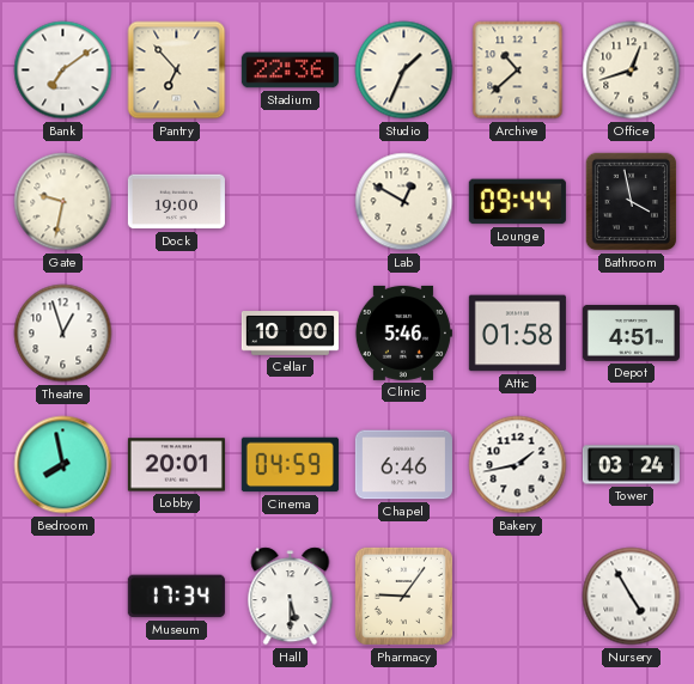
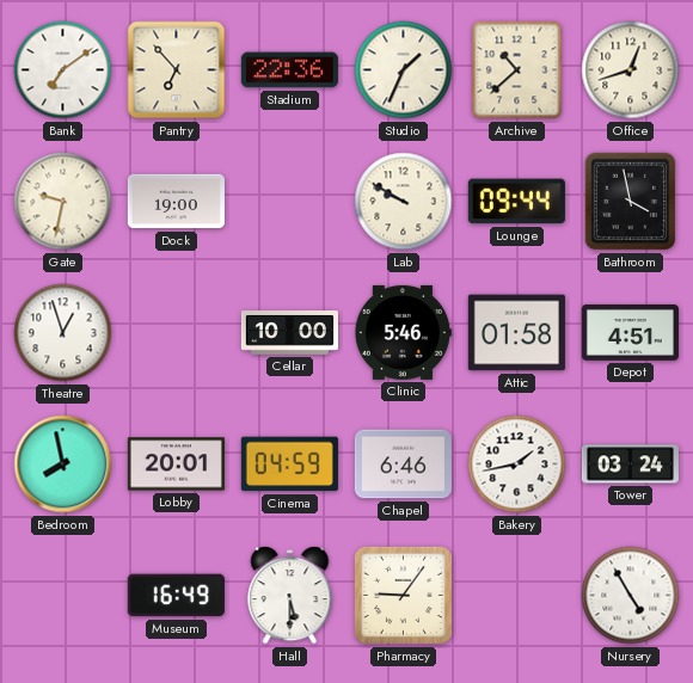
Lab: 12:50 -> 9:50 (404, 202)
Museum: 17:34 -> 16:49 (176, 596)
